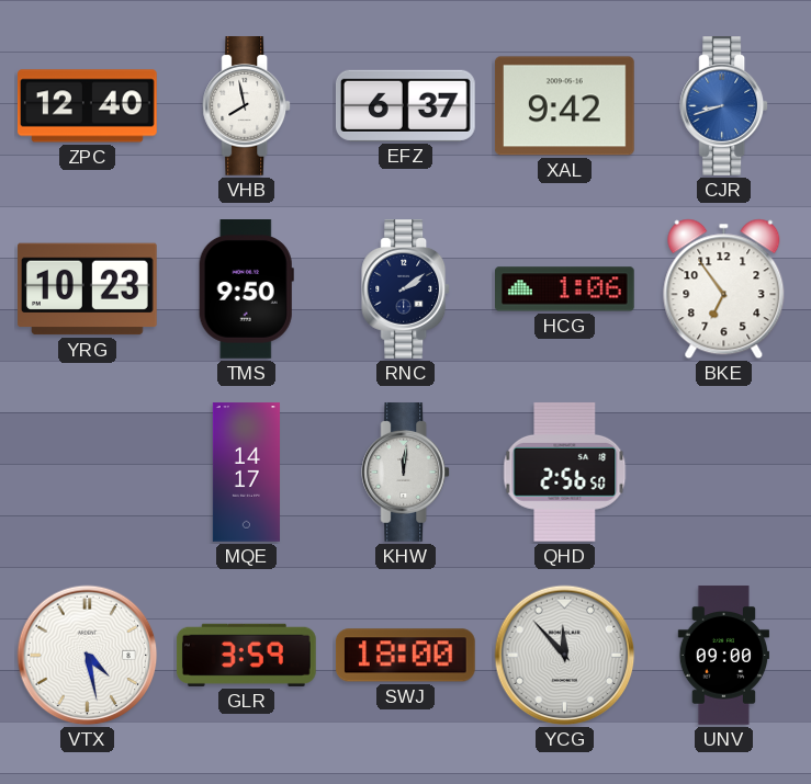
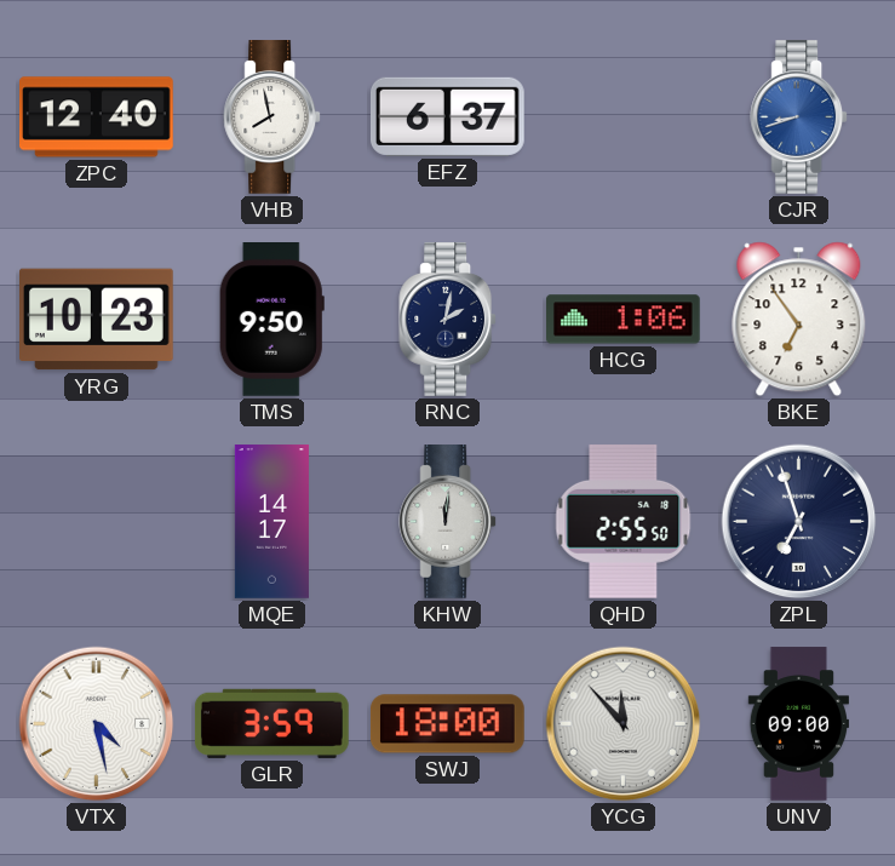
XAL: 9:42 -> none (564, 106)
RNC: 2:09 -> 2:02 (448, 320)
QHD: 2:56 -> 2:55 (624, 521)
ZPL: none -> 6:57 (799, 522)
